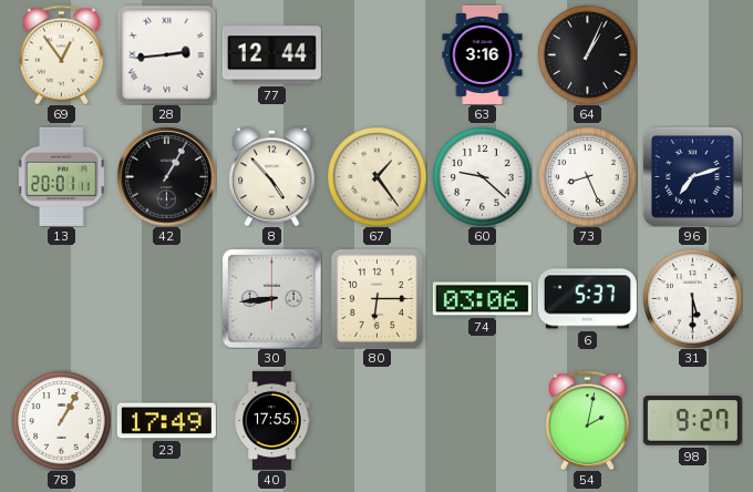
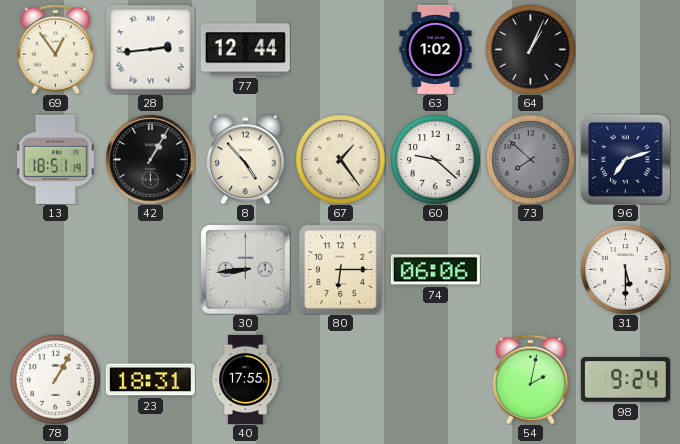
63: 3:16 -> 1:02 (436, 49)
13: 20:01 -> 18:51 (56, 159)
73: 8:26 -> 7:52 (530, 159)
73 dial: white -> grey (530, 159)
74: 03:06 -> 06:06 (435, 270)
6: 5:37 -> none (587, 299)
23: 17:49 -> 18:31 (150, 380)
98: 9:27 -> 9:24 (625, 380)
